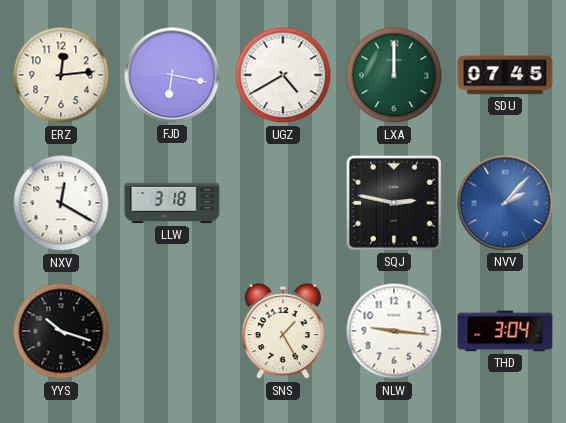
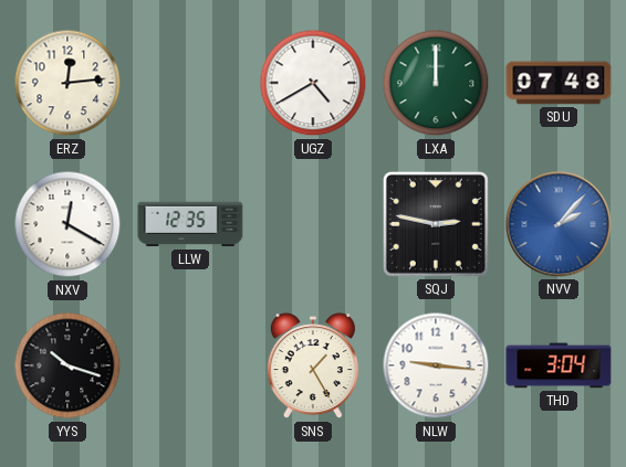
FJD: 6:17 -> none (172, 75)
SDU: 07:45 -> 07:48 (559, 83)
LLW: 3:18 -> 12:35 (190, 224)
